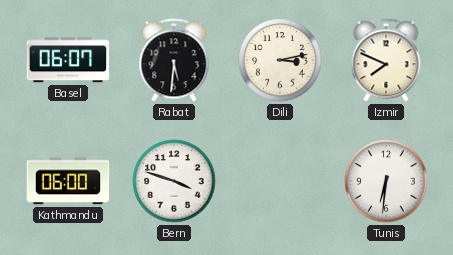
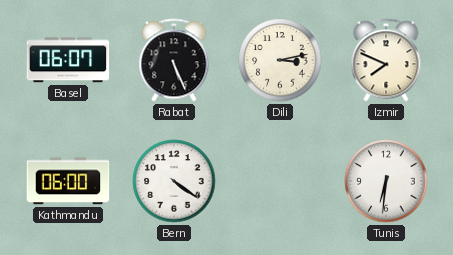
Rabat: 5:31 -> 5:26 (174, 60)
Bern: 3:48 -> 4:21 (174, 181)
